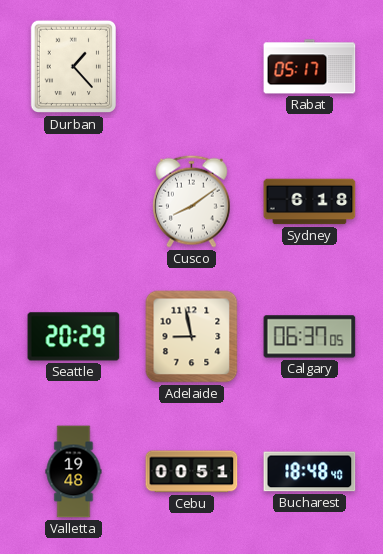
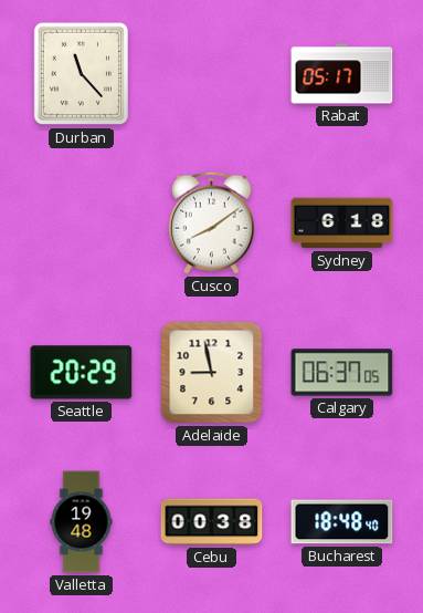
Durban: 1:23 -> 11:23 (81, 74)
Cebu: 00:51 -> 00:38 (212, 522)
